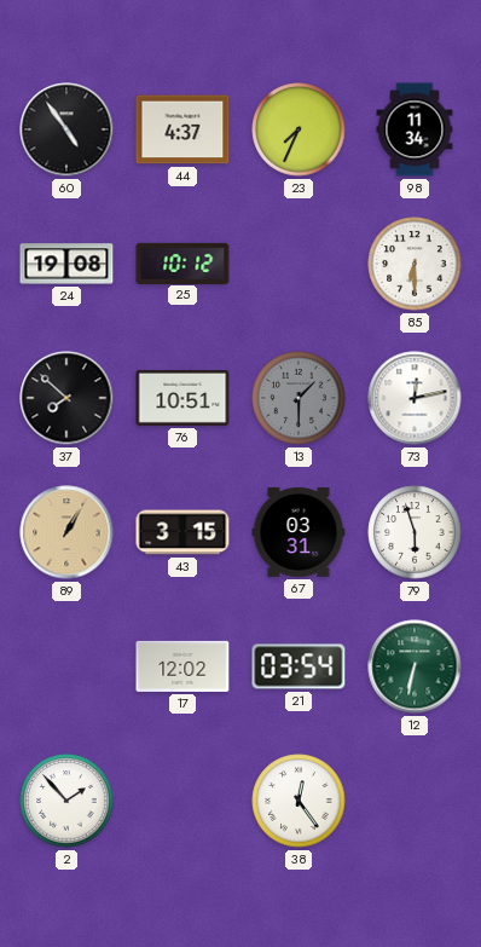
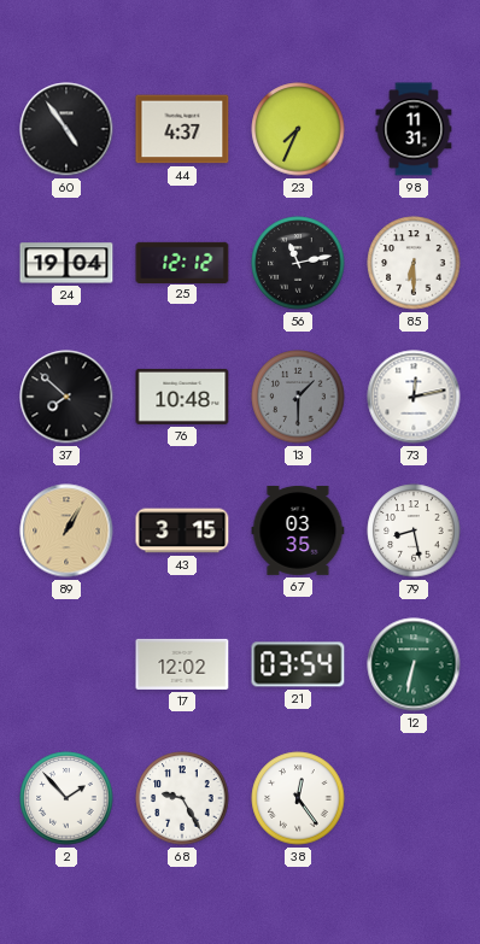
98: 11:34 -> 11:31 (414, 129)
24: 19:08 -> 19:04 (66, 263)
25: 10:12 -> 12:12 (182, 262)
56: none -> 11:13 (298, 263)
76: 10:51 -> 10:48 (182, 397)
67: 03:31 -> 03:35 (298, 530)
79: 5:57 -> 8:28 (414, 530)
68: none -> 9:25 (182, 798)
